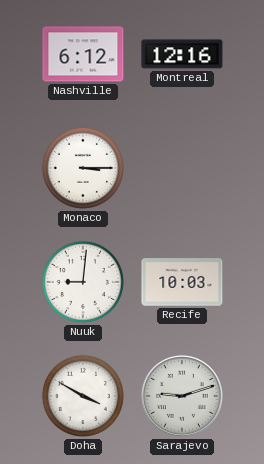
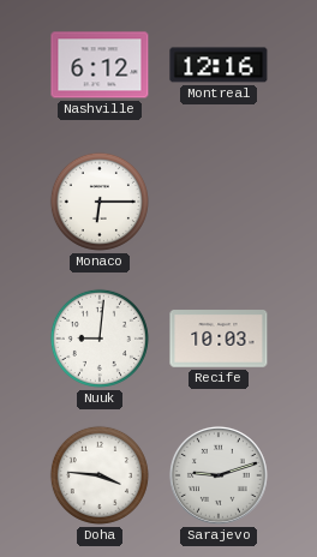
Monaco: 3:15 -> 6:15 (100, 202)
Doha: 3:50 -> 3:46 (100, 475)
